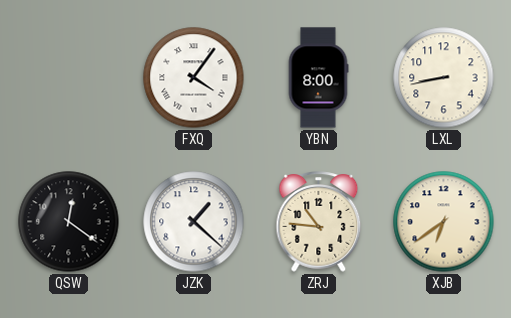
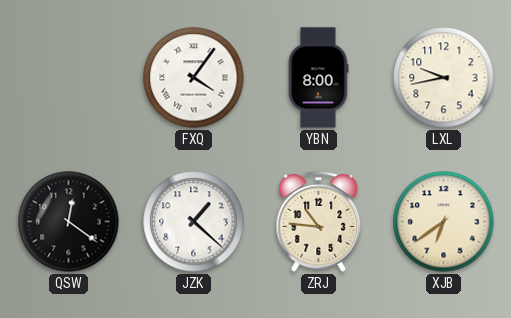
LXL: 8:43 -> 9:43 (444, 78)
